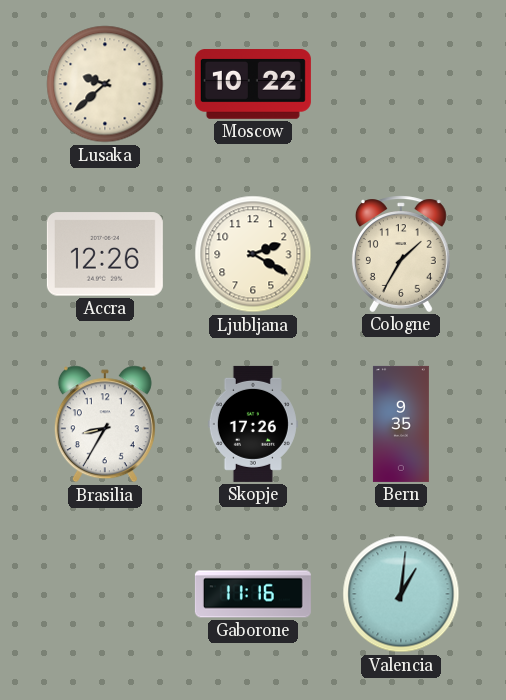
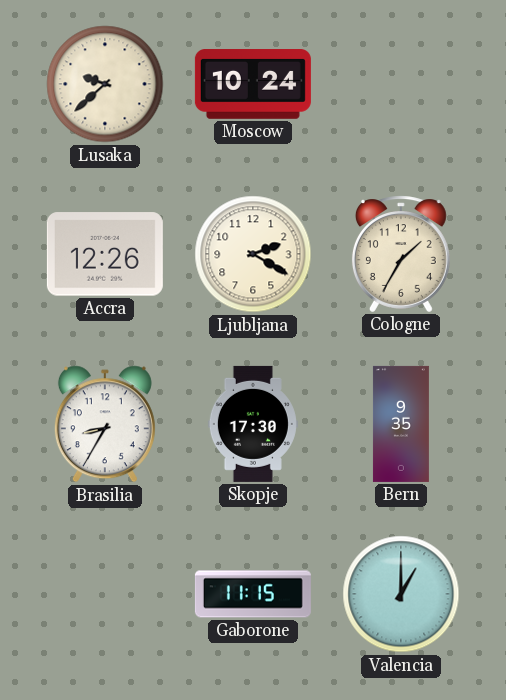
Moscow: 10:22 -> 10:24 (253, 85)
Skopje: 17:26 -> 17:30 (253, 424)
Gaborone: 11:16 -> 11:15 (253, 594)
Valencia: 1:01 -> 1:00 (401, 594)
